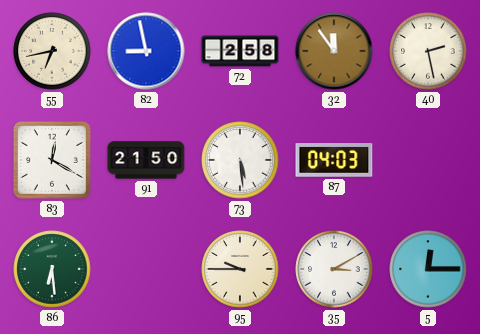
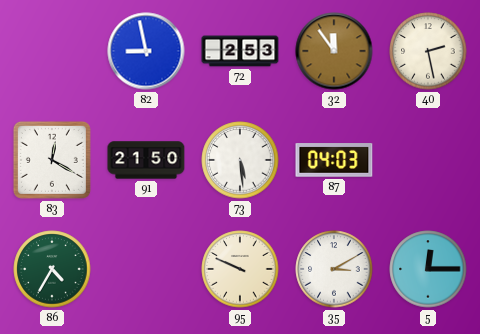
55: 6:43 -> none (52, 51)
72: 2:58 -> 2:53 (240, 51)
86: 6:29 -> 4:35 (52, 269)
95: 9:45 -> 9:49 (240, 269)
